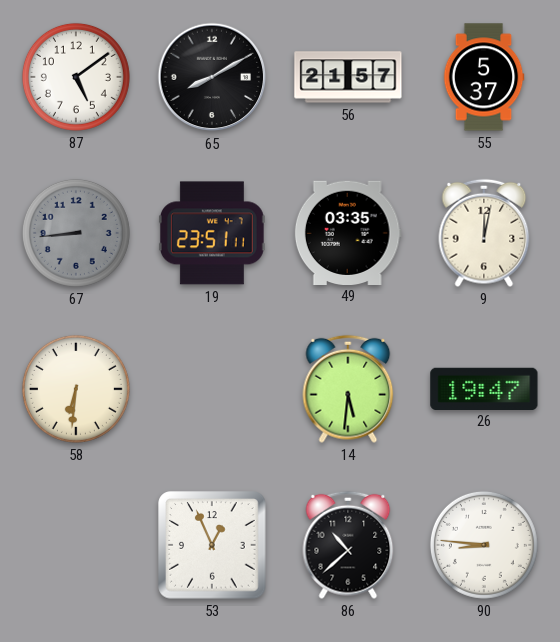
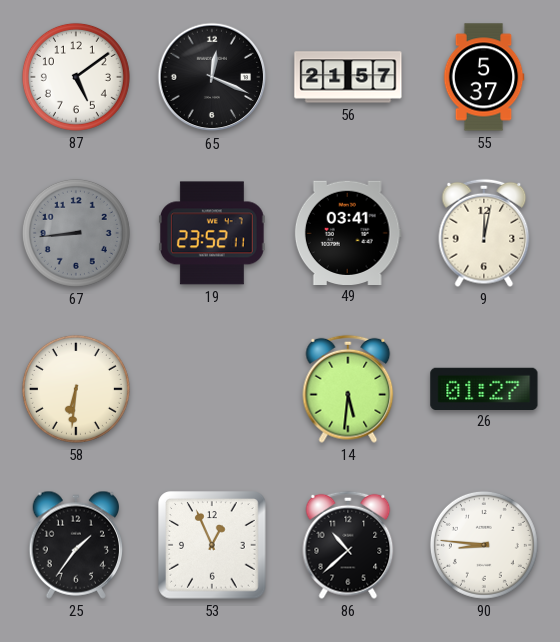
65: 8:10 -> 12:19 (212, 77)
19: 23:51 -> 23:52 (212, 233)
49: 03:35 -> 03:41 (348, 232)
26: 19:47 -> 01:27 (484, 388)
25: none -> 1:36 (75, 545)
